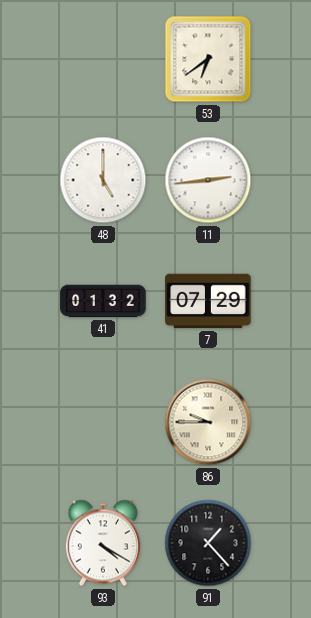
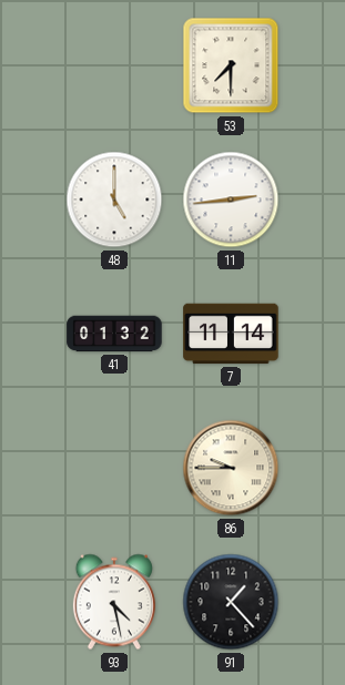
53: 6:39 -> 7:30 (231, 65)
7: 07:29 -> 11:14 (231, 334)
93: 4:20 -> 4:28 (114, 602)
